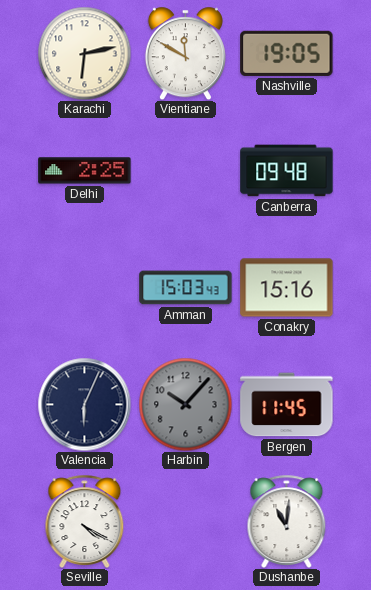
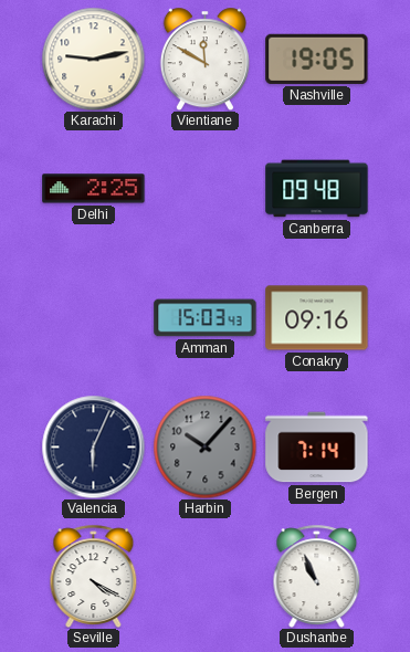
Karachi: 6:13 -> 9:13 (93, 59)
Conakry: 15:16 -> 09:16 (317, 318)
Bergen: 11:45 -> 7:14 (317, 448)
Dushanbe: 11:01 -> 10:56 (317, 576)
